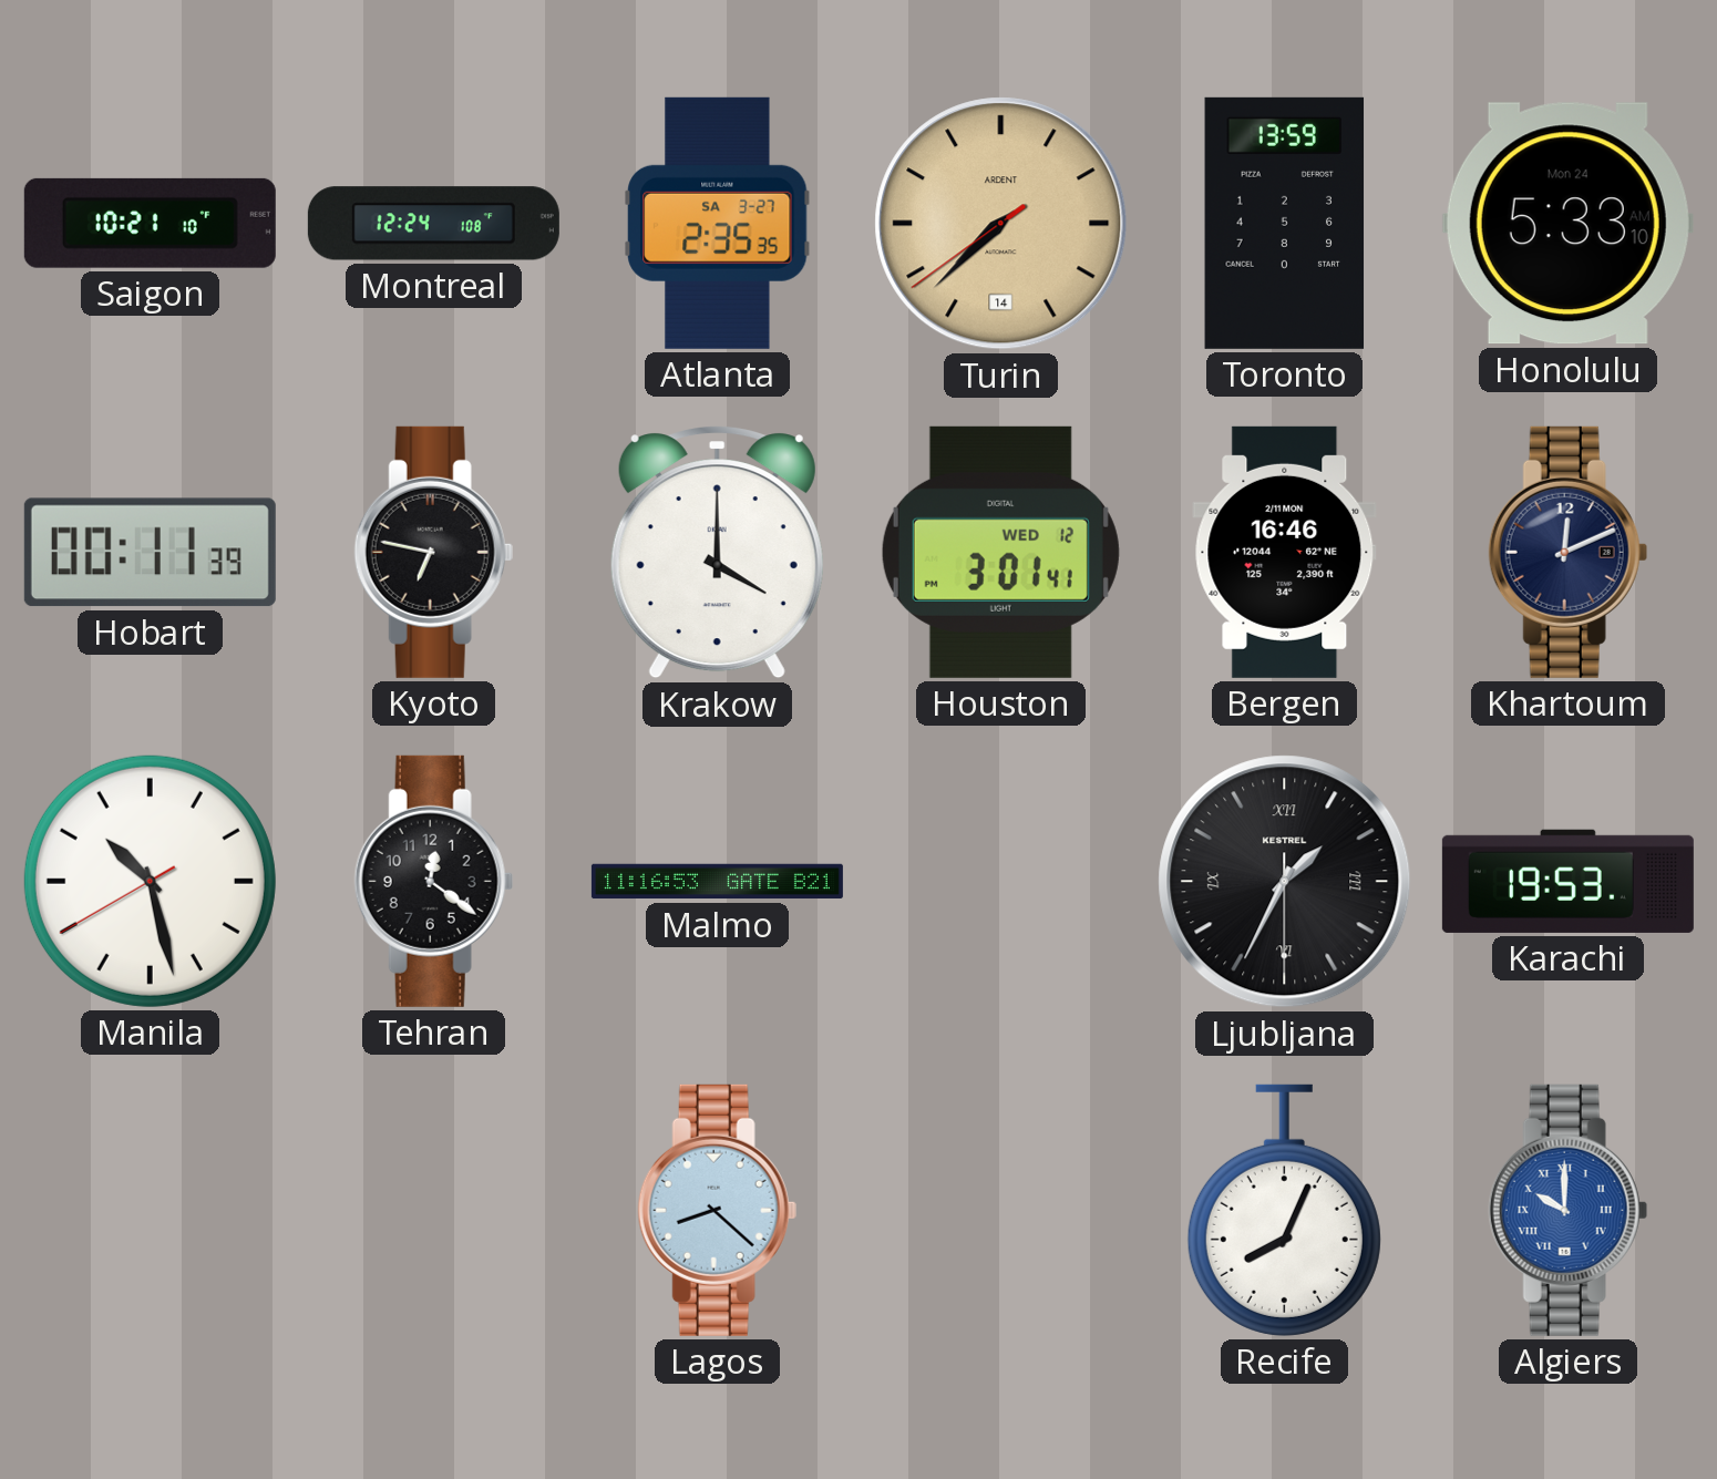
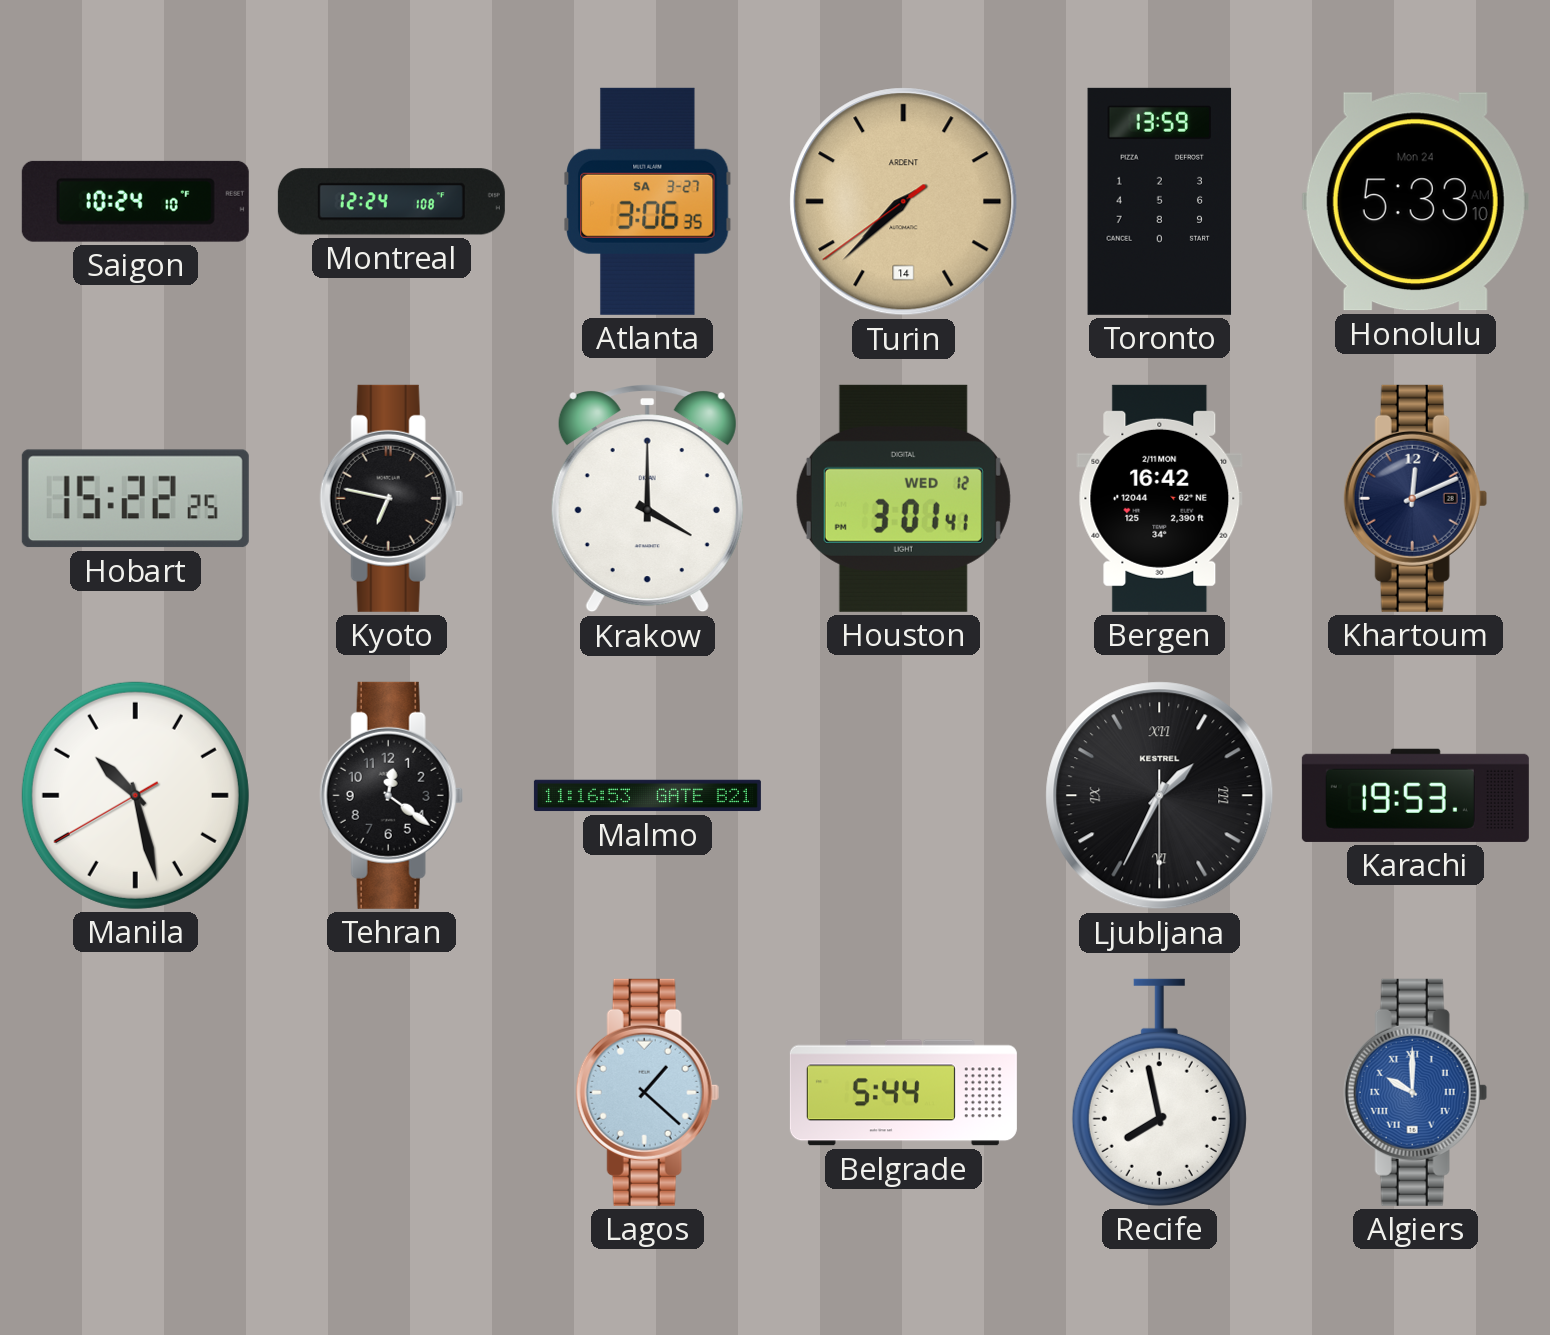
Saigon: 10:21 -> 10:24 (135, 201)
Atlanta: 2:35 -> 3:06 (648, 201)
Hobart: 00:11 -> 15:22 (135, 499)
Bergen: 16:46 -> 16:42 (1160, 498)
Lagos: 8:22 -> 1:22 (647, 1092)
Belgrade: none -> 5:44 (903, 1093)
Recife: 8:04 -> 7:58 (1159, 1092)
